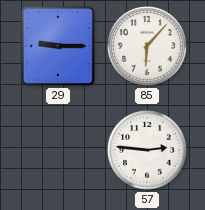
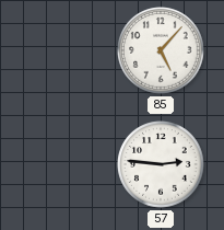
29: 9:15 -> none (58, 46)
85: 6:07 -> 5:07 (161, 50)
